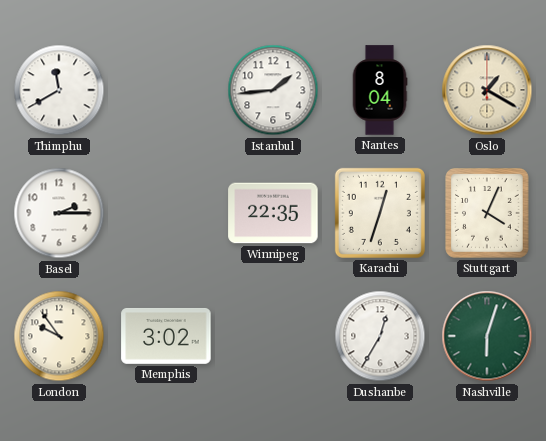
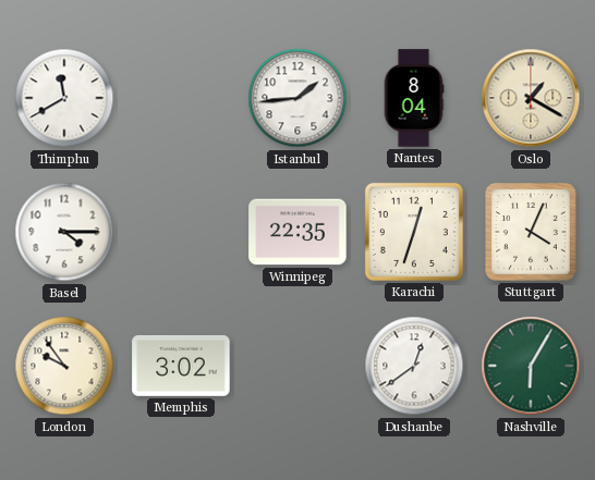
Basel: 2:15 -> 4:15 (64, 232)
Dushanbe: 12:35 -> 12:39 (414, 366)
Nashville: 6:03 -> 6:05 (531, 366)
